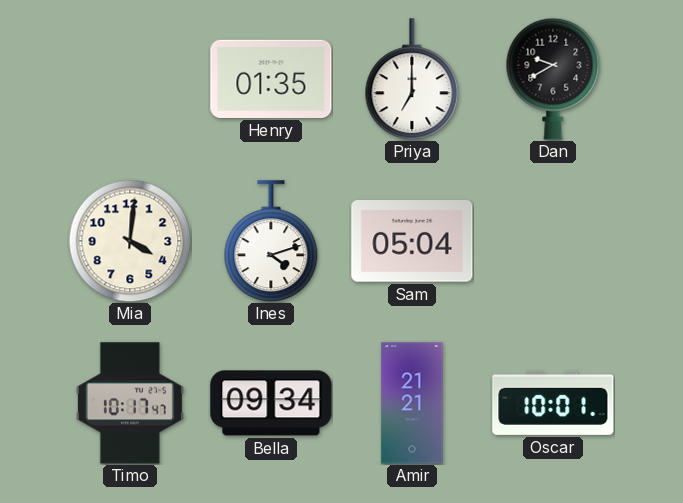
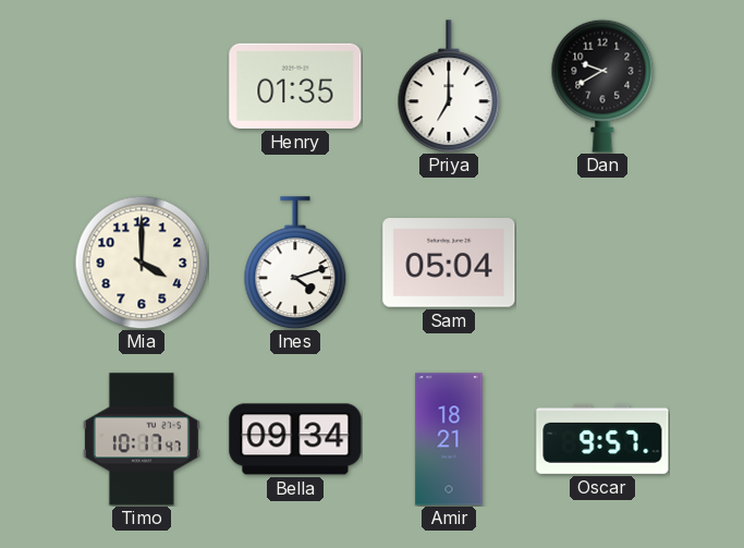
Mia: 4:01 -> 4:00 (142, 263)
Amir: 21:21 -> 18:21 (449, 439)
Oscar: 10:01 -> 9:57 (602, 439)
